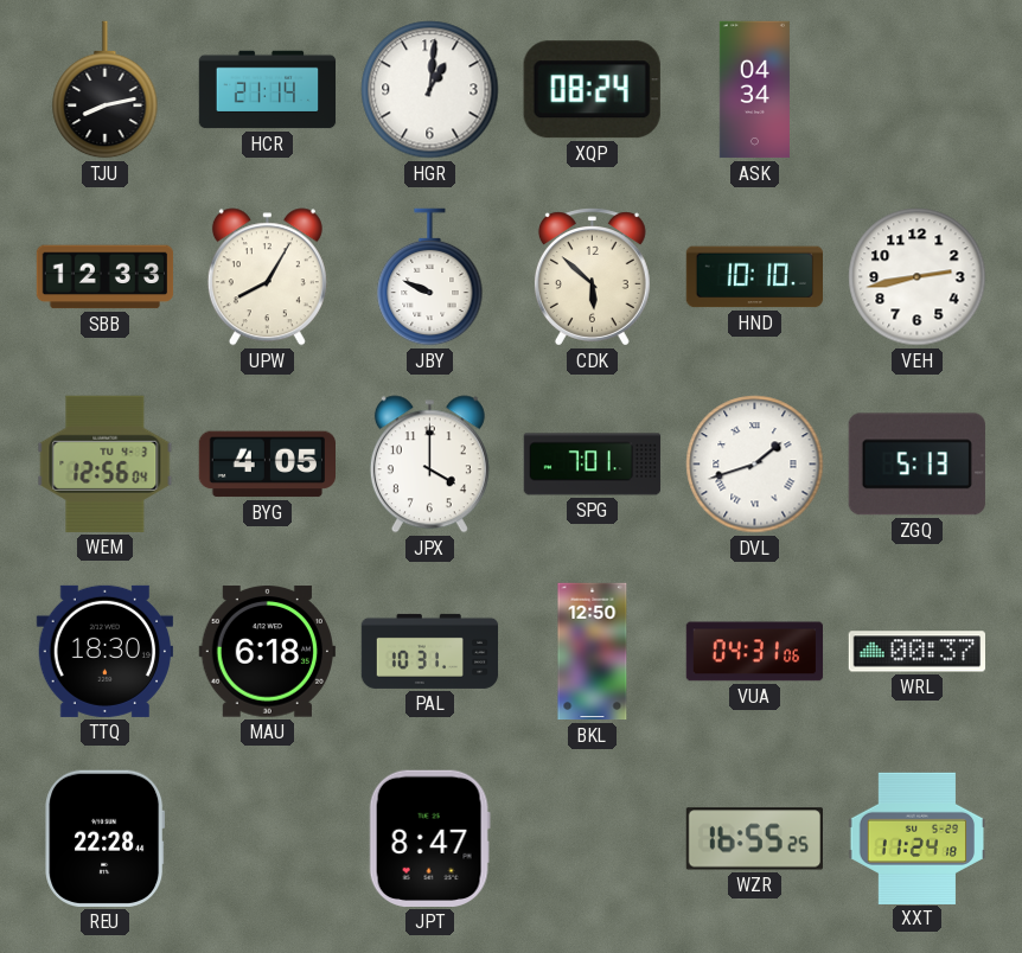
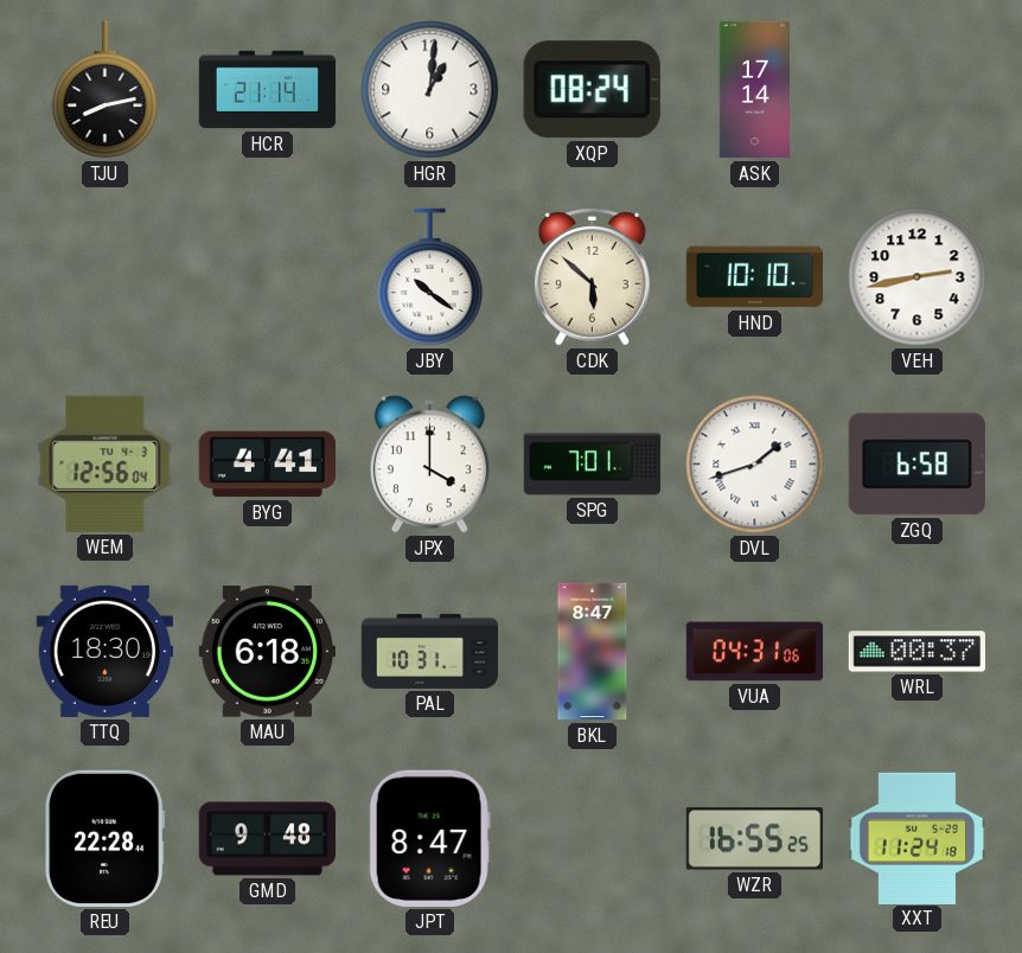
ASK: 04:34 -> 17:14 (754, 90)
SBB: 12:33 -> none (106, 277)
UPW: 8:05 -> none (267, 277)
JBY: 9:49 -> 10:21 (430, 277)
BYG: 4:05 -> 4:41 (267, 465)
ZGQ: 5:13 -> 6:58 (916, 465)
BKL: 12:50 -> 8:47 (593, 652)
GMD: none -> 9:48 (268, 839)
